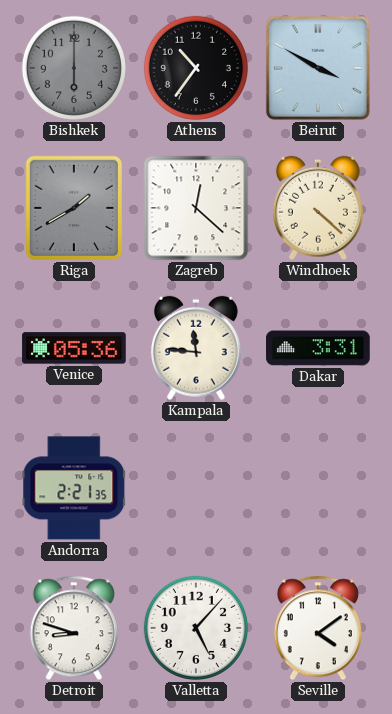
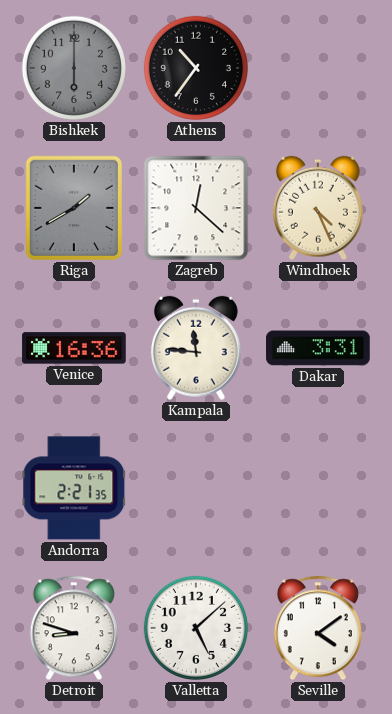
Beirut: 3:50 -> none (318, 68)
Windhoek: 4:22 -> 4:26 (318, 208)
Venice: 05:36 -> 16:36 (74, 348)
Valletta: 5:07 -> 5:08 (196, 628)
